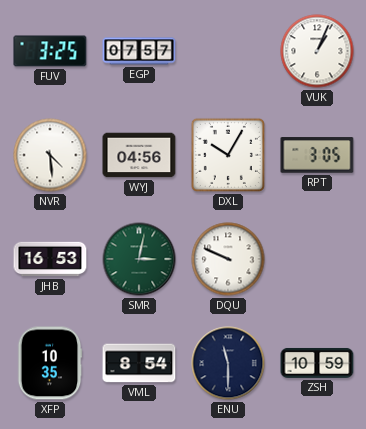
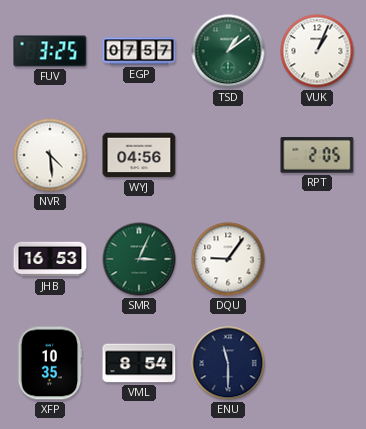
TSD: none -> 1:09 (228, 51)
DXL: 10:05 -> none (228, 155)
RPT: 3:05 -> 2:05 (317, 155)
SMR: 3:02 -> 3:04 (139, 259)
DQU: 9:49 -> 9:06 (228, 259)
ZSH: 10:59 -> none (317, 363)
